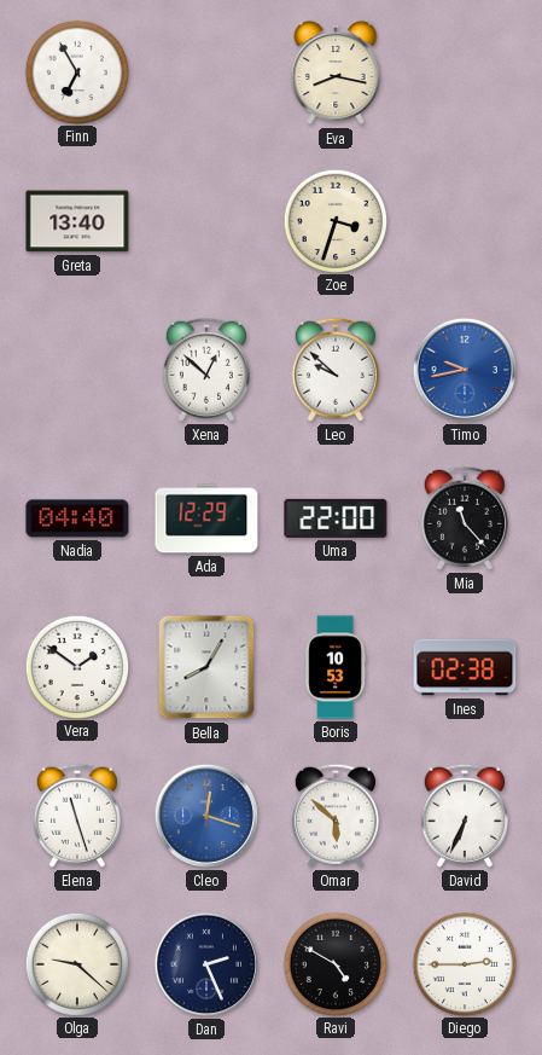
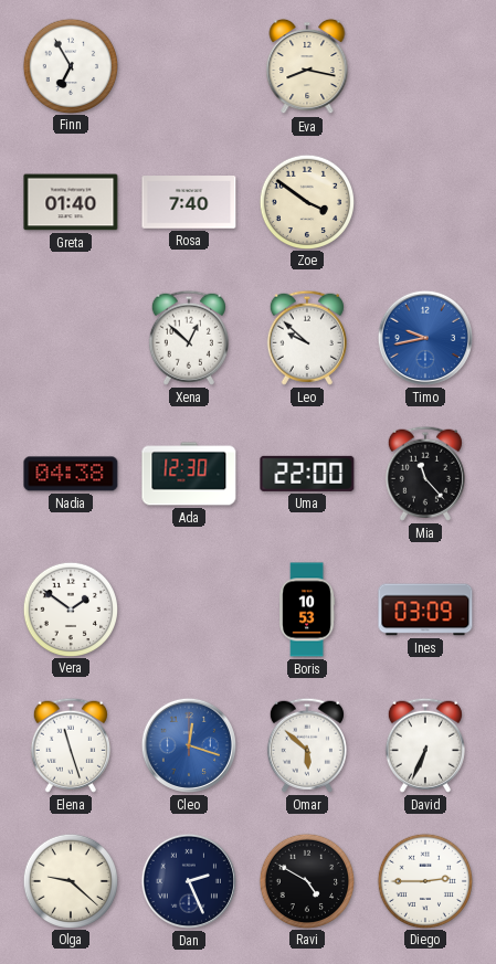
Greta: 13:40 -> 01:40 (71, 202)
Rosa: none -> 7:40 (189, 202)
Zoe: 3:33 -> 3:51 (307, 201)
Nadia: 04:40 -> 04:38 (71, 474)
Ada: 12:29 -> 12:30 (189, 474)
Bella: 8:05 -> none (206, 667)
Ines: 02:38 -> 03:09 (425, 610)
